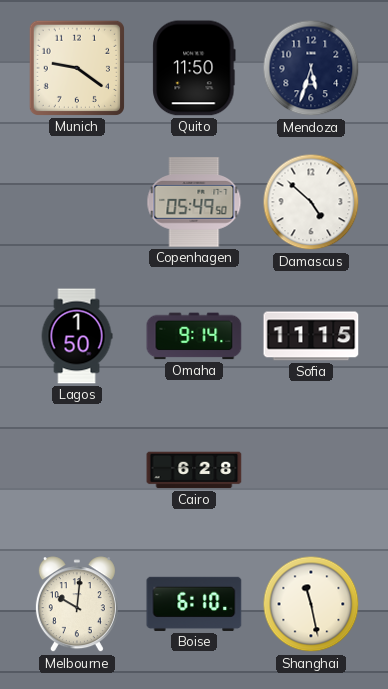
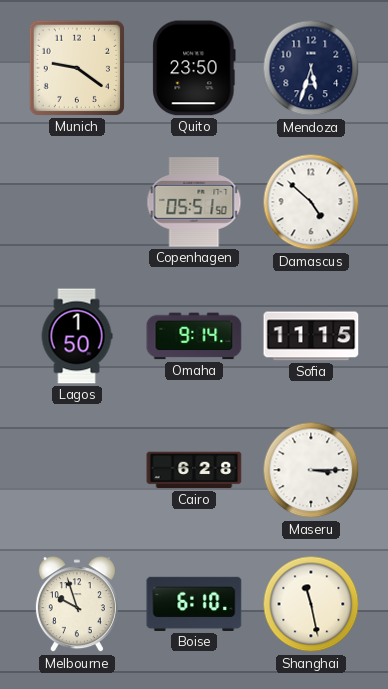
Quito: 11:50 -> 23:50 (194, 68)
Copenhagen: 05:49 -> 05:51 (194, 202)
Maseru: none -> 3:15 (311, 470)
Melbourne: 10:01 -> 9:57 (77, 605)
